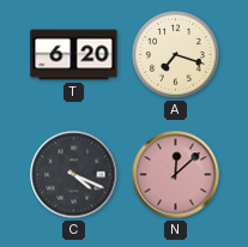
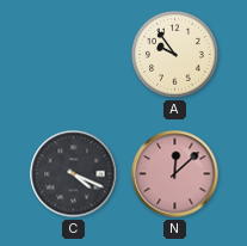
T: 6:20 -> none (74, 55)
A: 7:18 -> 9:54 (175, 55)
